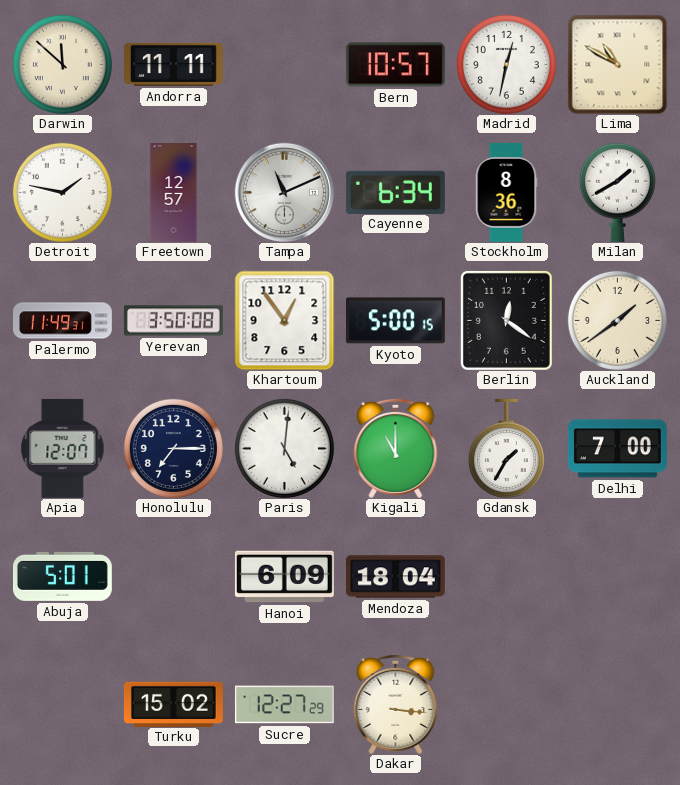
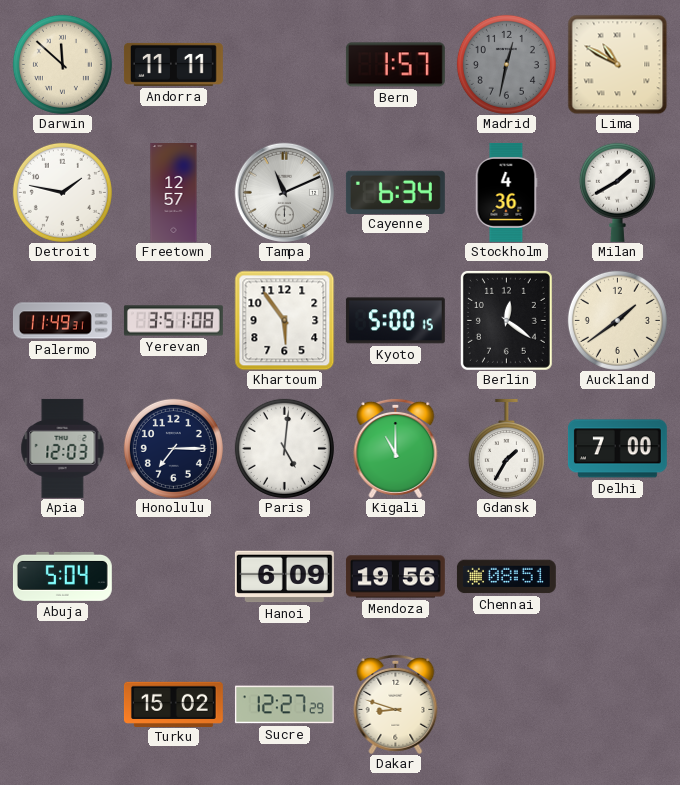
Bern: 10:57 -> 1:57 (395, 65)
Madrid dial: white -> grey (506, 64)
Stockholm: 8:36 -> 4:36 (506, 192)
Yerevan: 3:50 -> 3:51 (173, 321)
Khartoum: 12:54 -> 5:54 (284, 320)
Apia: 12:07 -> 12:03 (63, 448)
Abuja: 5:01 -> 5:04 (62, 576)
Mendoza: 18:04 -> 19:56 (395, 577)
Chennai: none -> 08:51 (506, 577)
Dakar: 3:16 -> 8:48 (396, 704)
